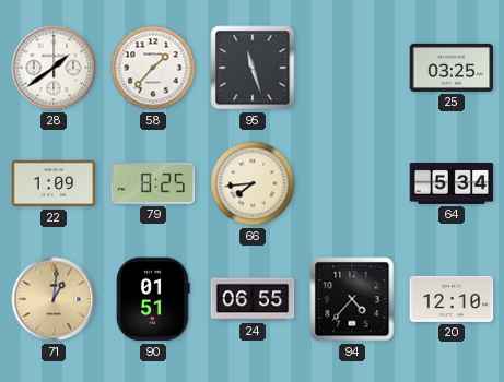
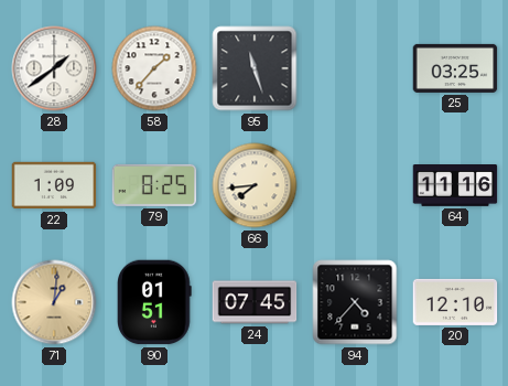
64: 5:34 -> 11:16 (455, 186)
24: 06:55 -> 07:45 (255, 302)
